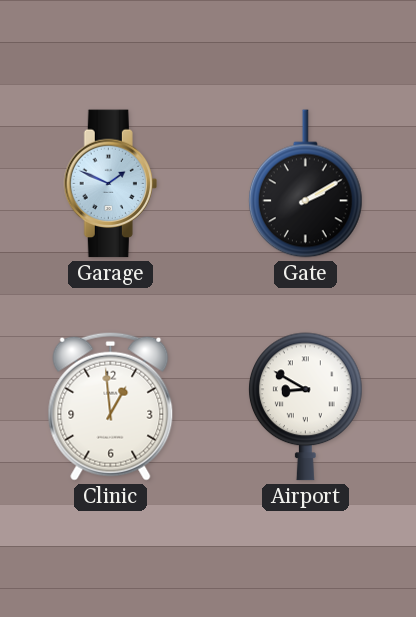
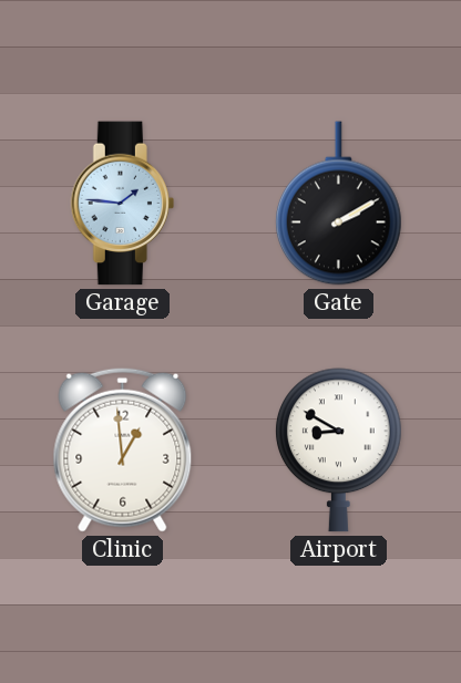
Garage: 1:49 -> 1:46 (122, 204)
